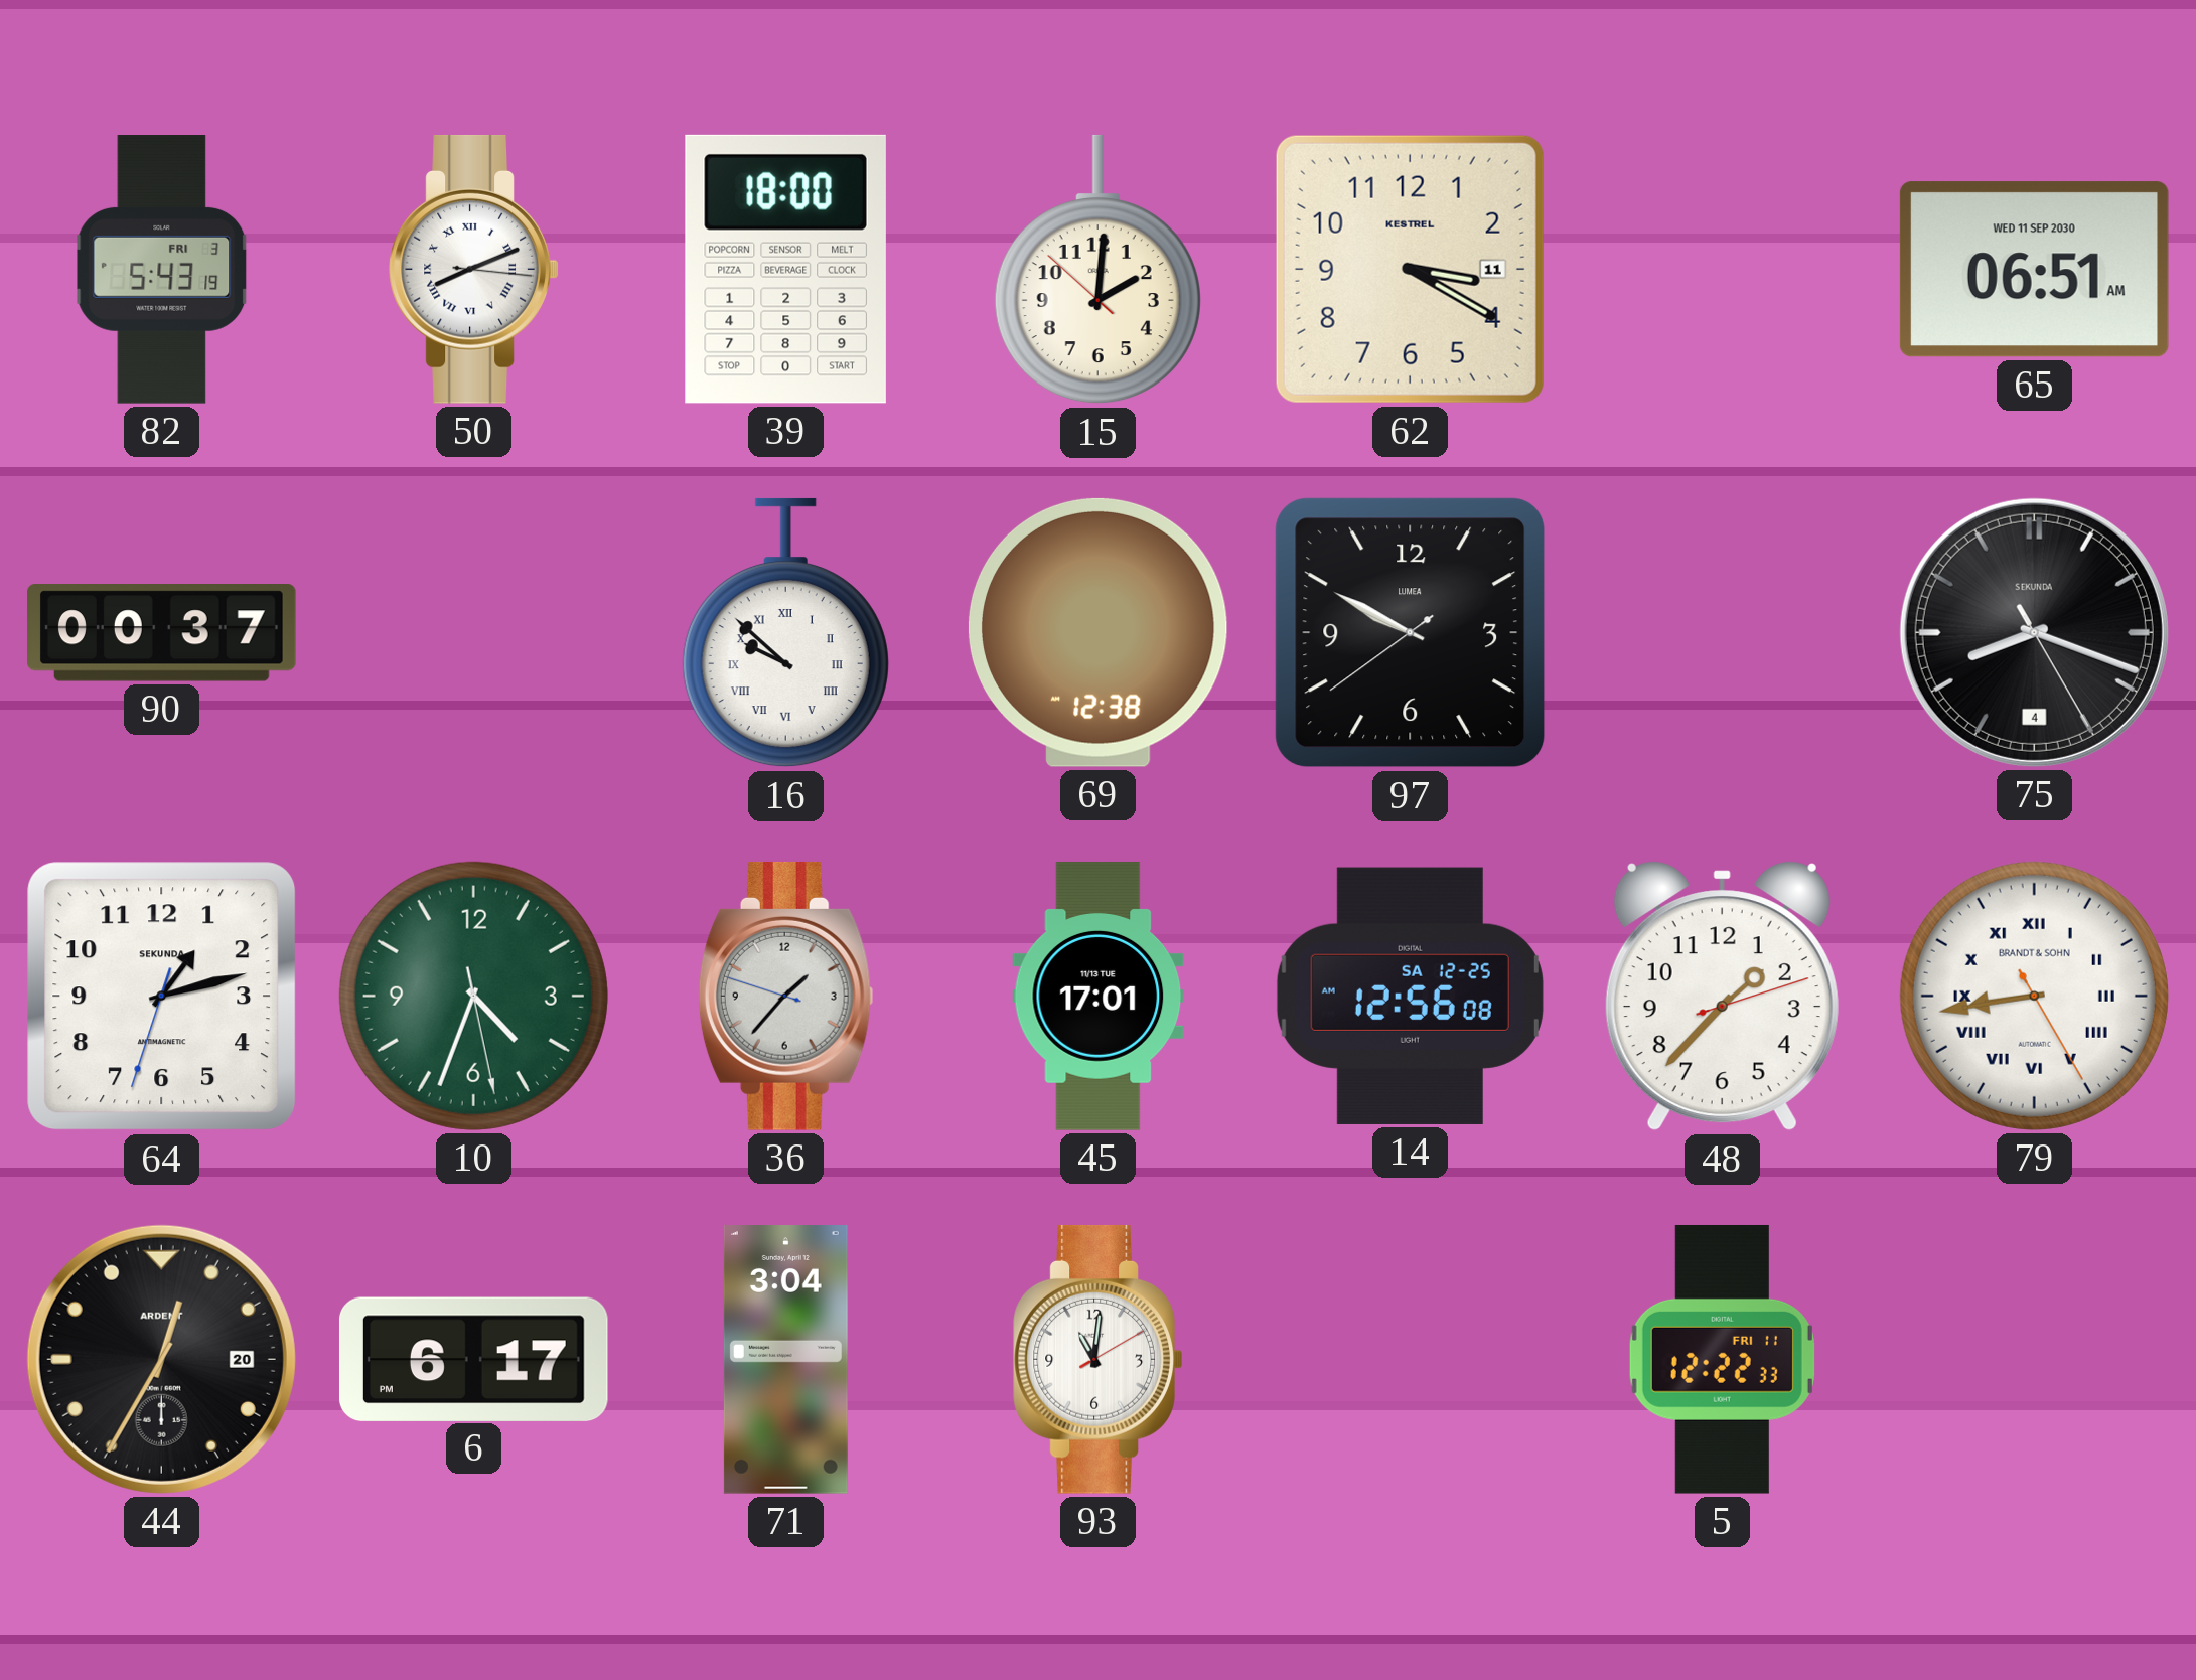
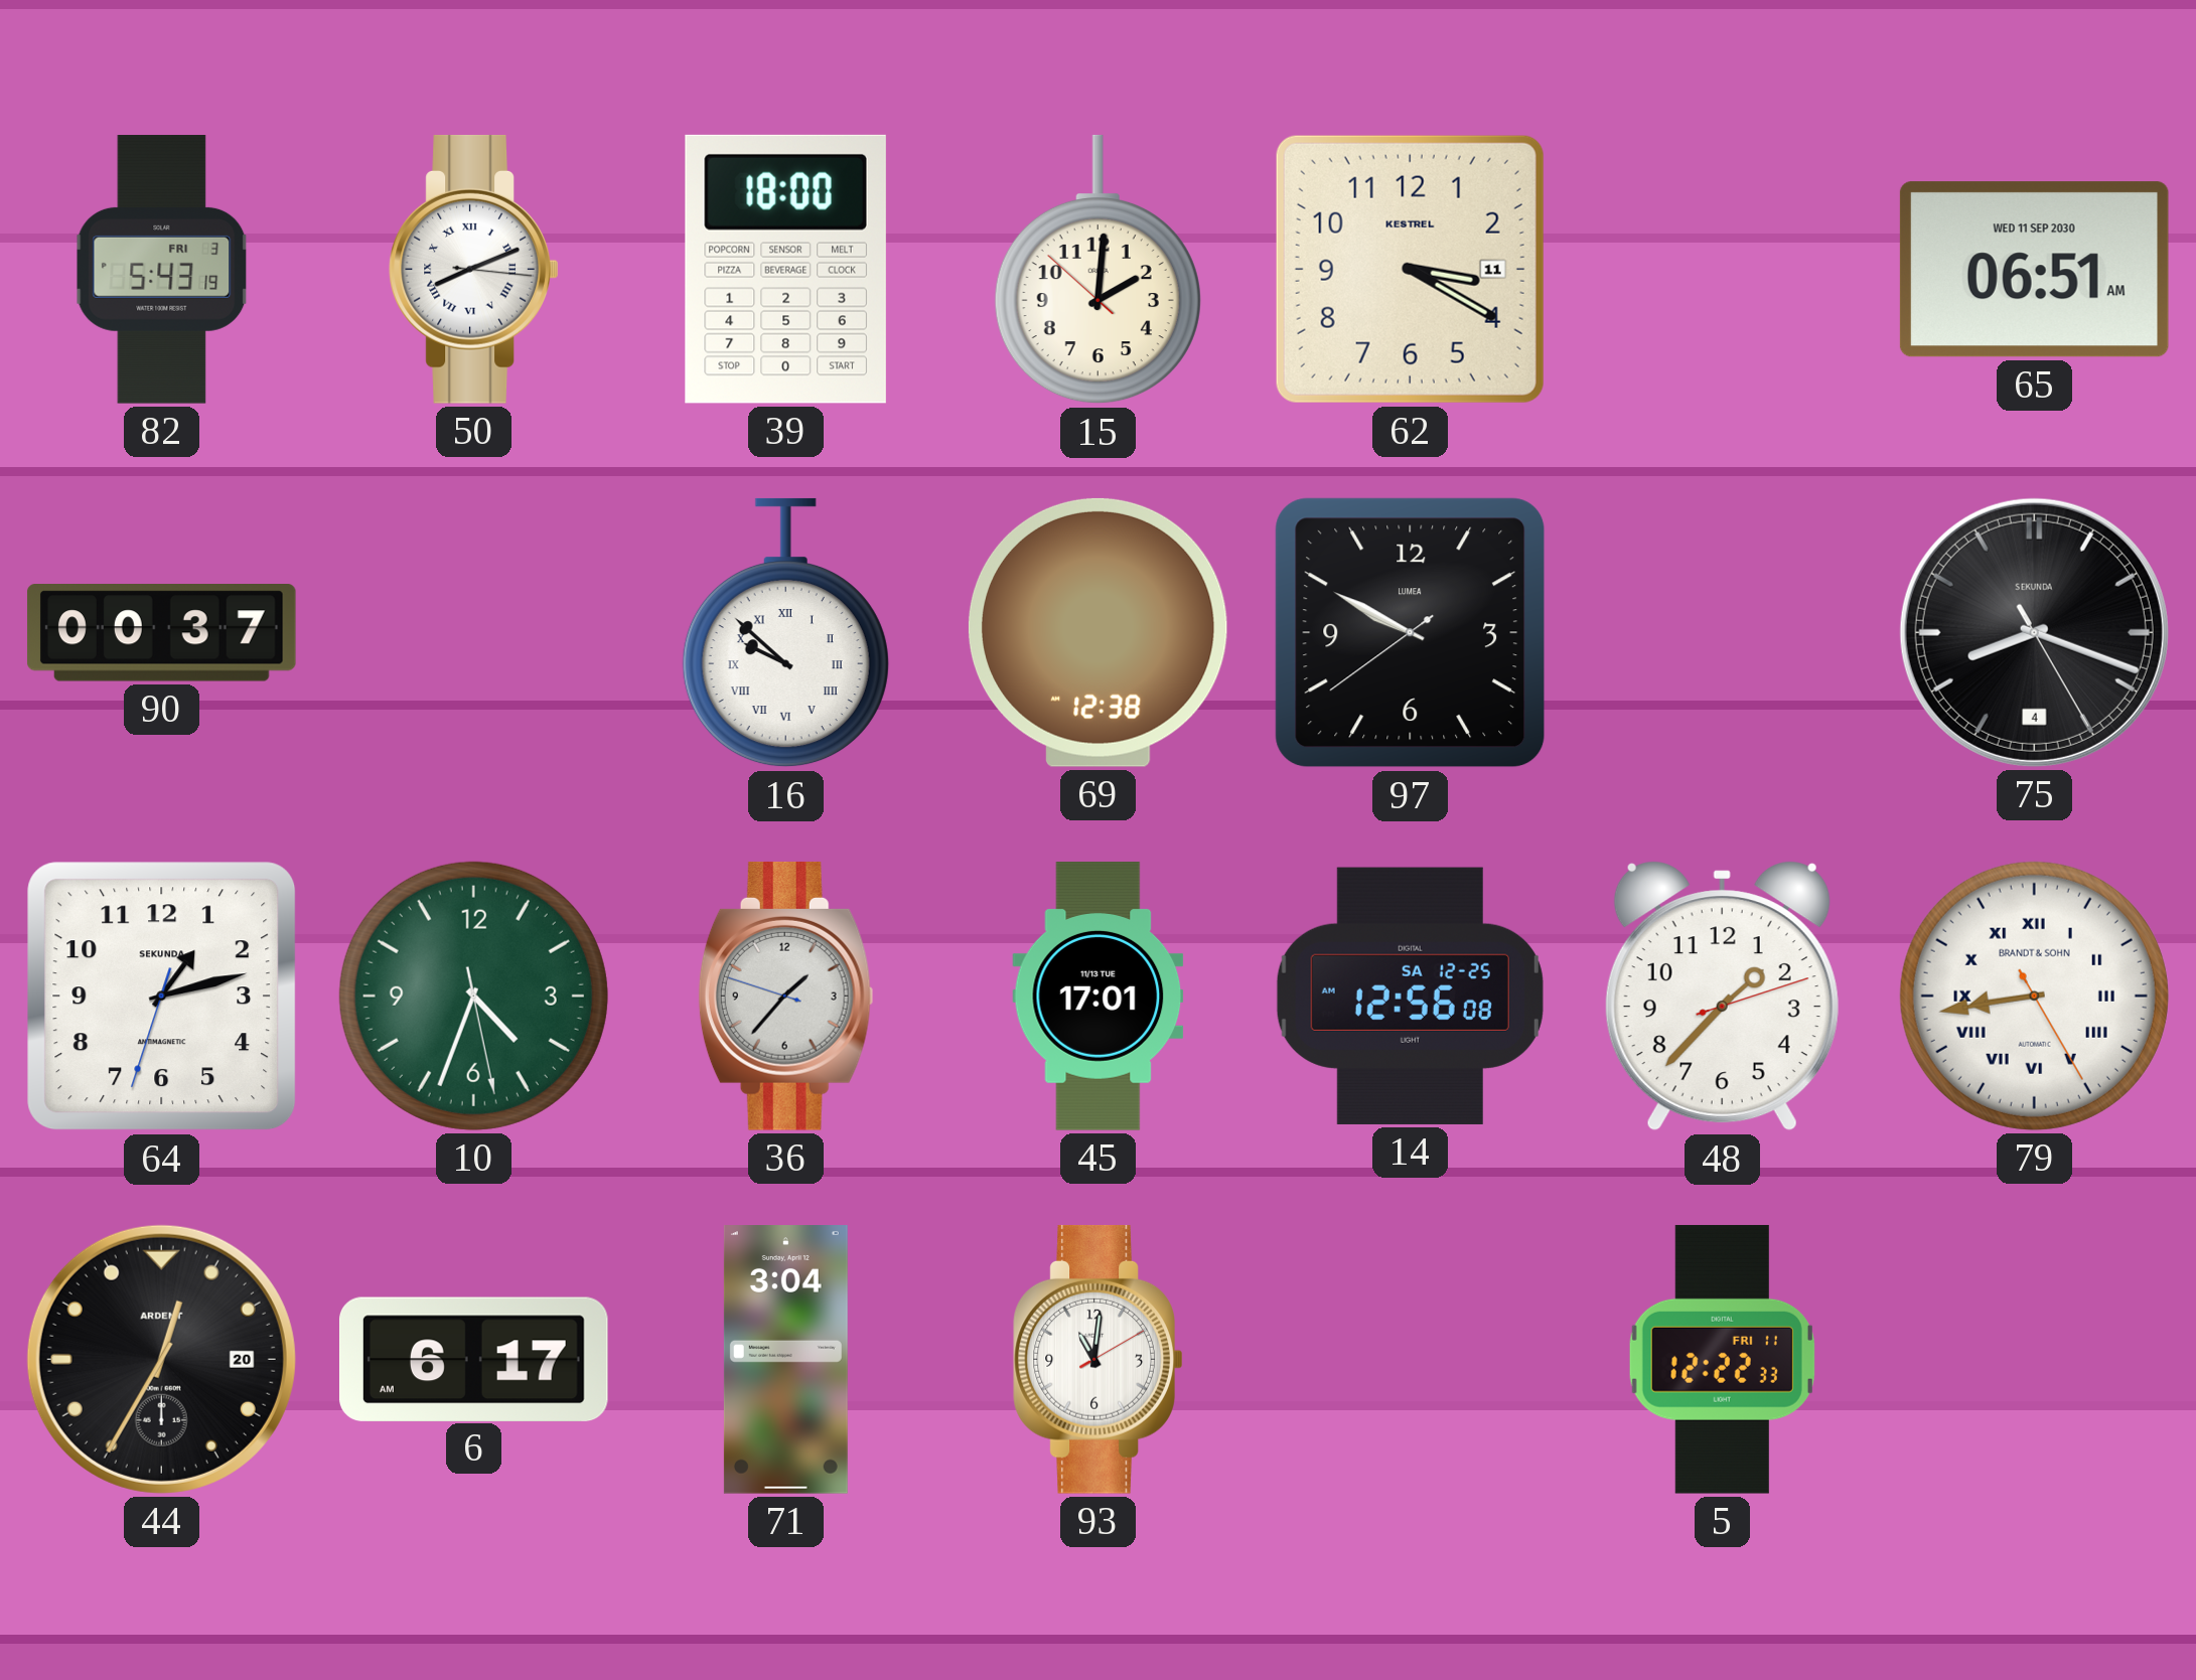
6: 6:17 PM -> 6:17 AM (473, 1359)
